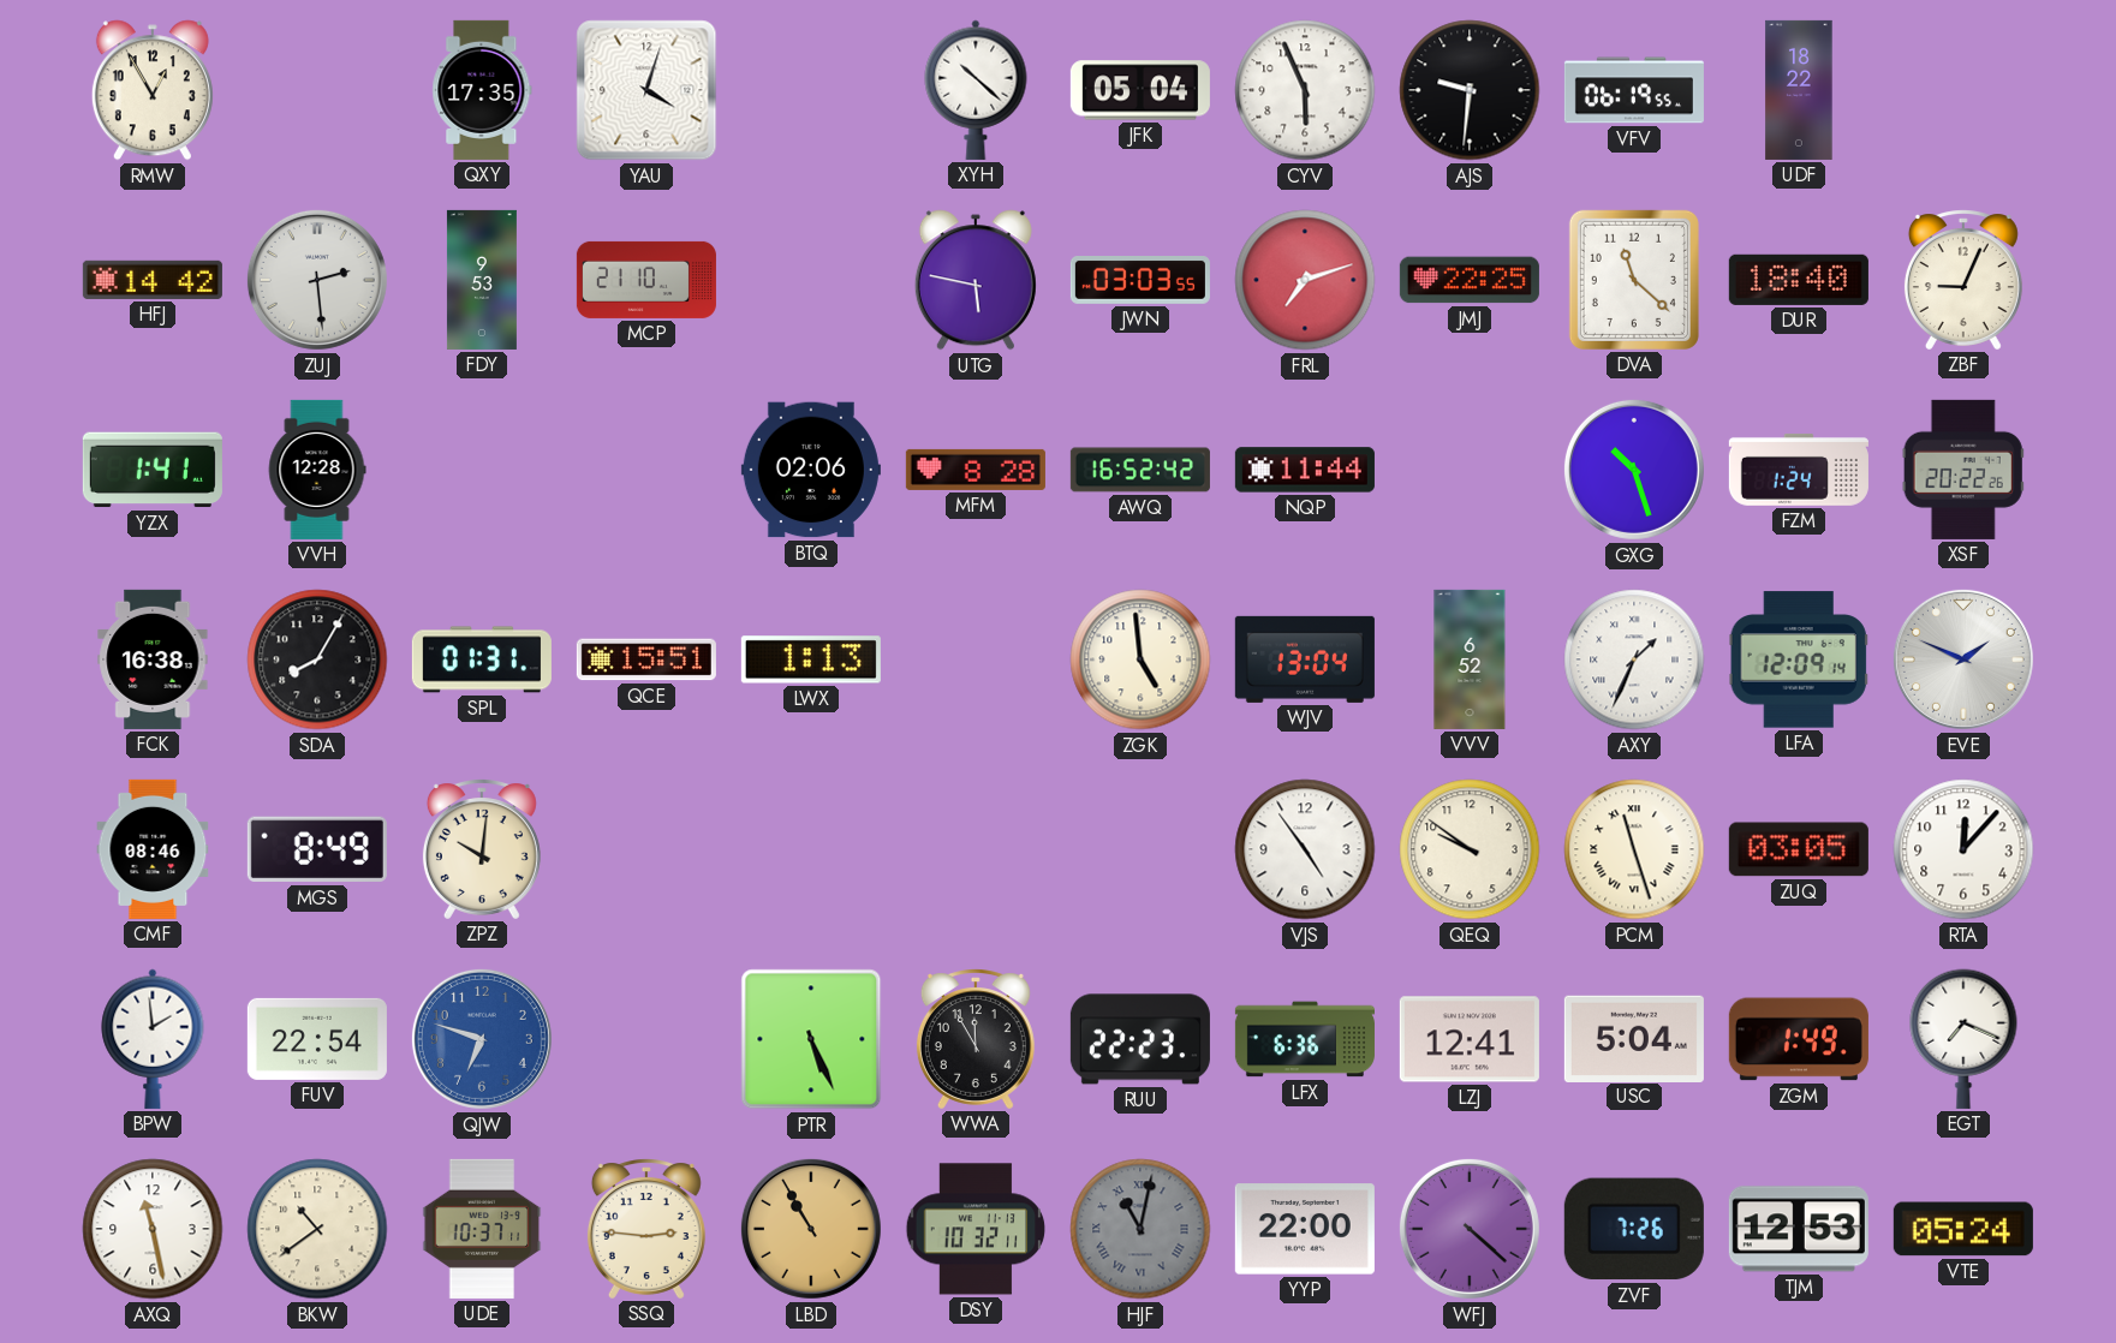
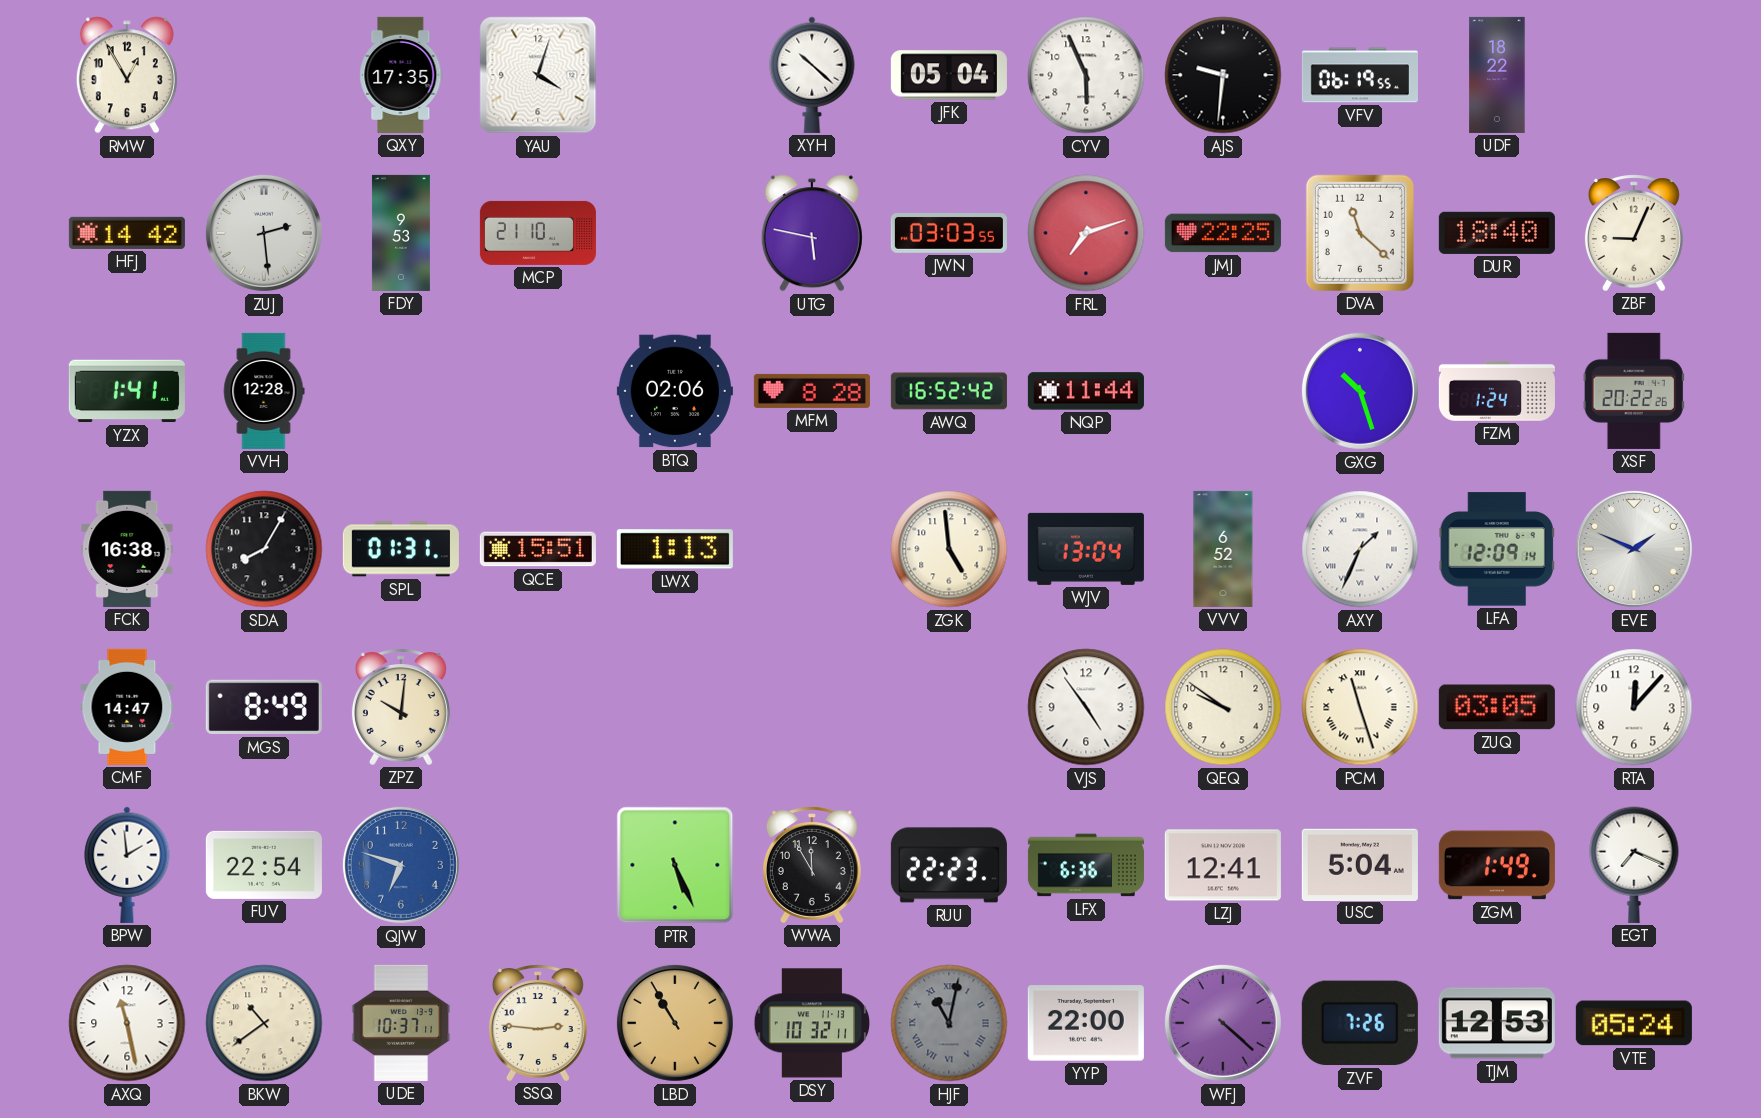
CMF: 08:46 -> 14:47 (127, 707)
